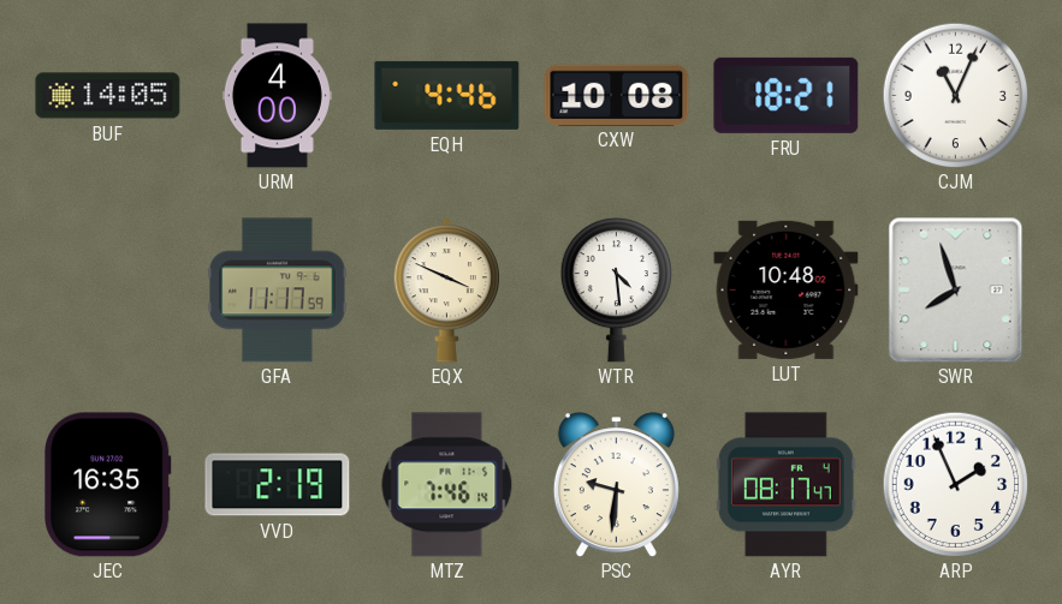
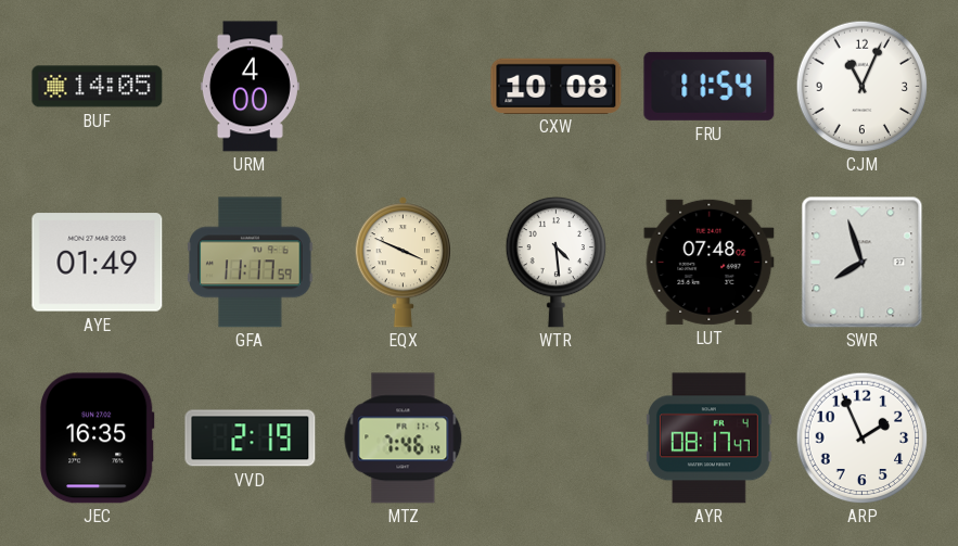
EQH: 4:46 -> none (447, 95)
FRU: 18:21 -> 11:54 (710, 86)
AYE: none -> 01:49 (98, 263)
LUT: 10:48 -> 07:48 (710, 262)
PSC: 9:31 -> none (616, 485)
